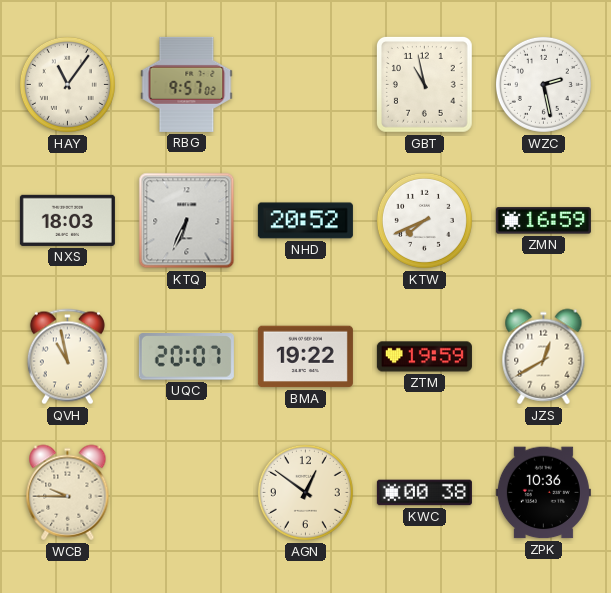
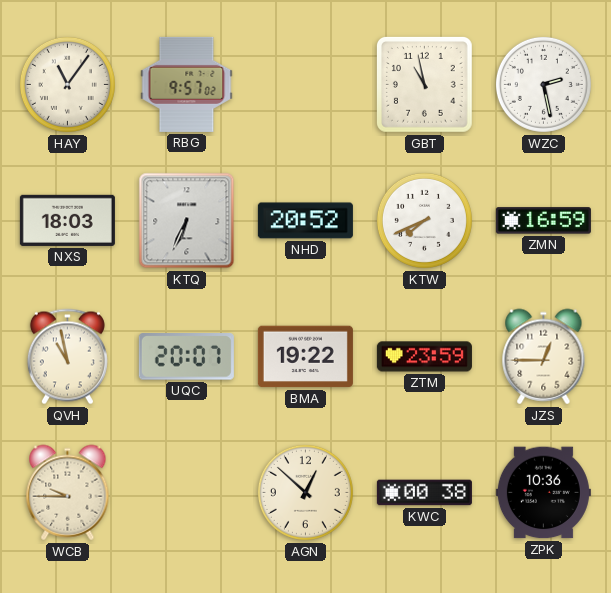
ZTM: 19:59 -> 23:59 (424, 357)
JZS: 12:40 -> 12:45 (544, 357)
AGN: 12:51 -> 12:52 (305, 492)
